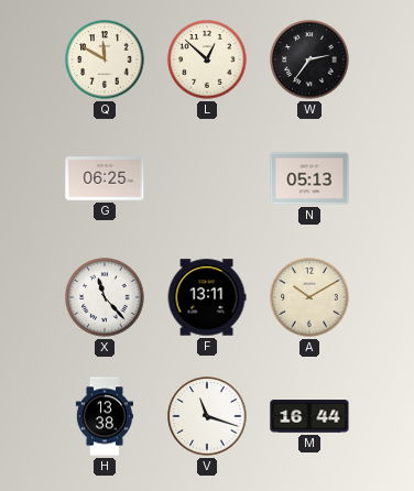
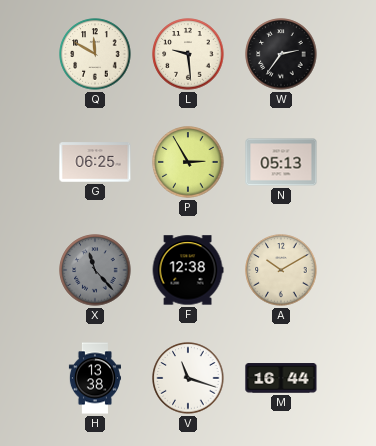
L: 12:52 -> 9:29 (188, 54)
P: none -> 2:55 (188, 162)
X dial: white -> grey (95, 270)
F: 13:11 -> 12:38 (188, 270)
